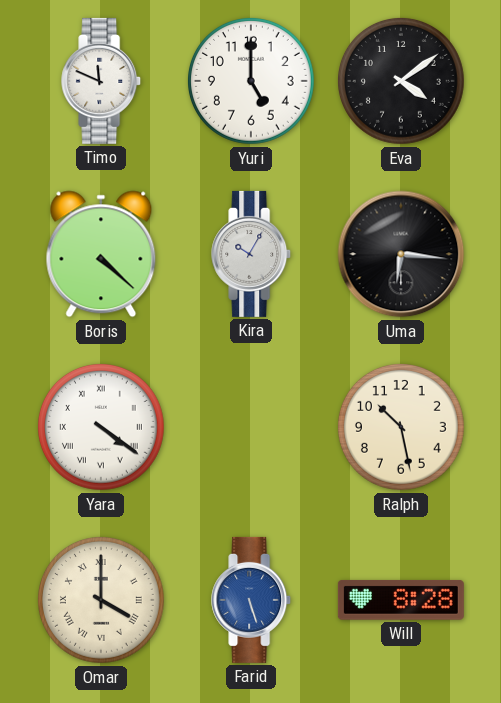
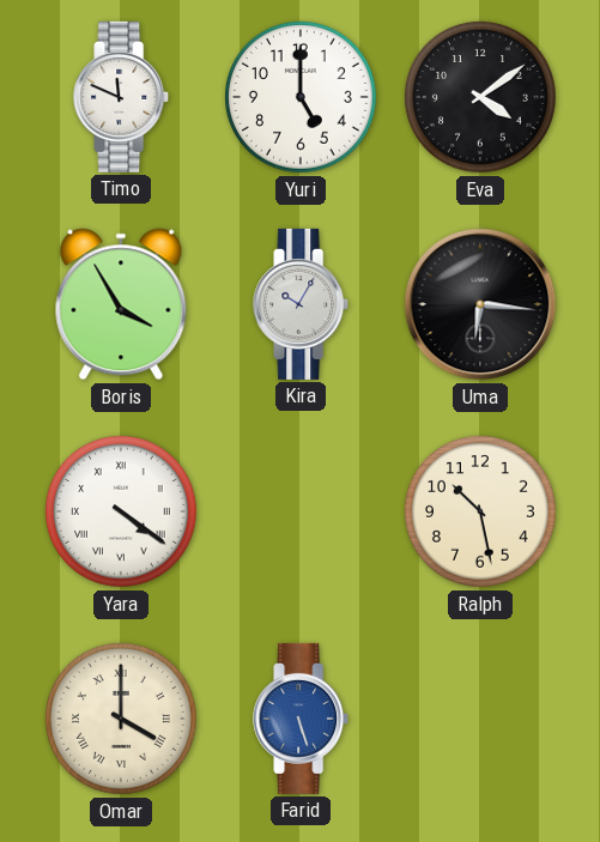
Boris: 4:22 -> 3:55 (121, 304)
Will: 8:28 -> none (401, 600)
